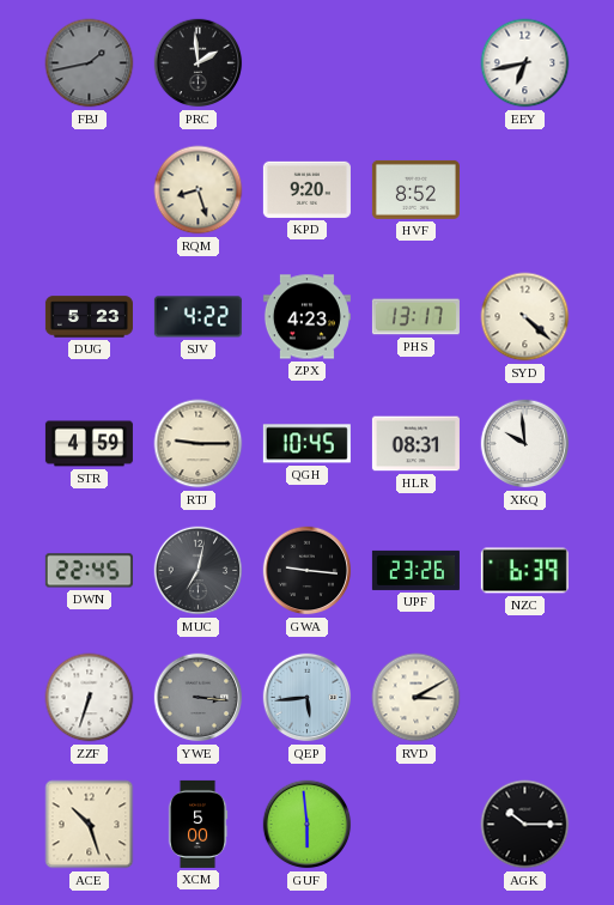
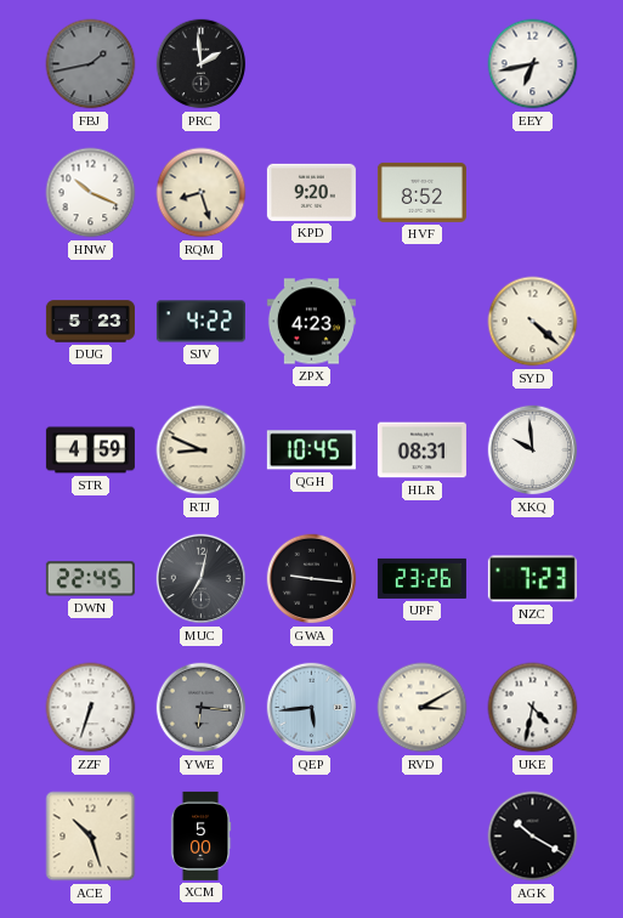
HNW: none -> 10:19 (91, 193)
PHS: 13:17 -> none (415, 317)
RTJ: 9:15 -> 8:49 (202, 450)
NZC: 6:39 -> 7:23 (532, 579)
YWE: 3:16 -> 6:16 (202, 708)
UKE: none -> 4:32 (533, 708)
GUF: 5:59 -> none (308, 825)
AGK: 10:15 -> 10:20 (533, 837)
